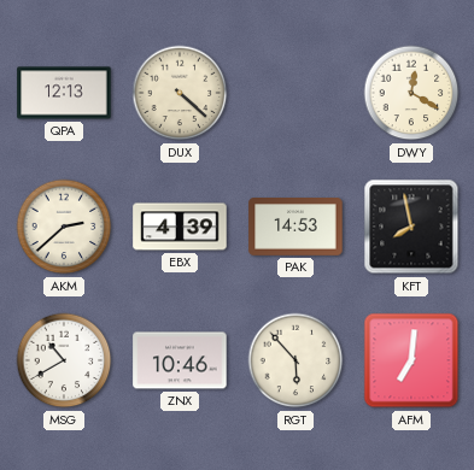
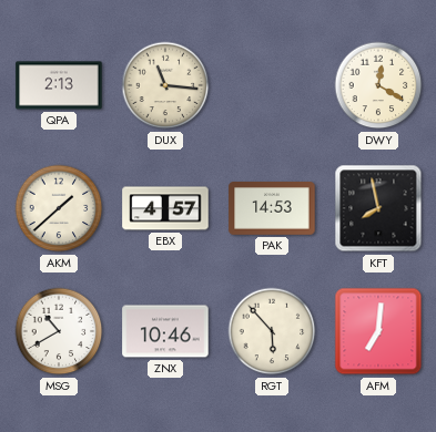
QPA: 12:13 -> 2:13 (59, 85)
DUX: 4:22 -> 11:16 (165, 85)
AKM: 2:38 -> 1:38 (59, 208)
EBX: 4:39 -> 4:57 (165, 208)
